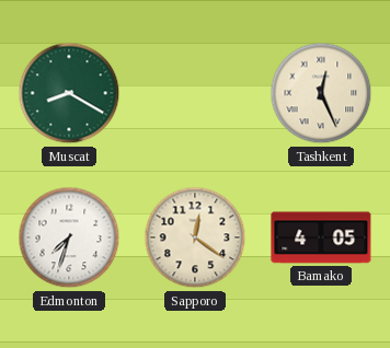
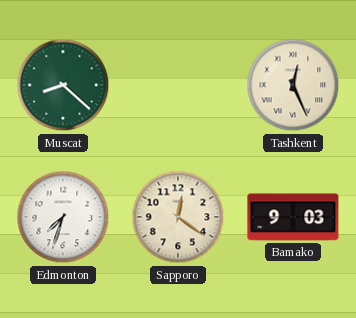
Muscat: 8:20 -> 8:22 (63, 85)
Bamako: 4:05 -> 9:03 (293, 217)
